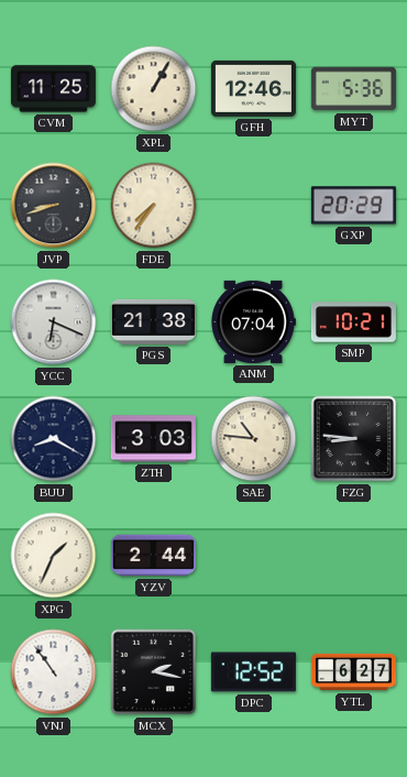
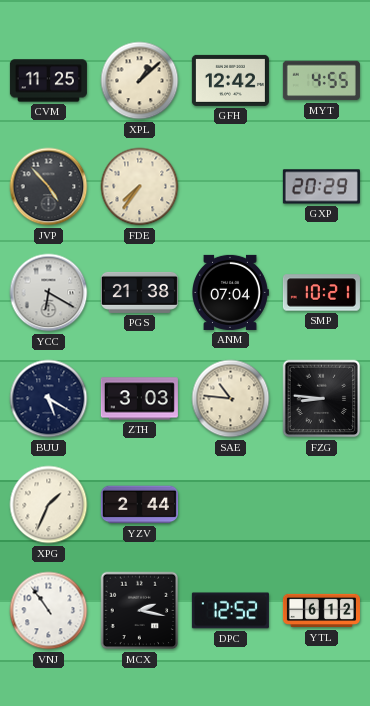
XPL: 1:05 -> 1:08 (140, 81)
GFH: 12:46 -> 12:42 (230, 80)
MYT: 5:36 -> 4:55 (321, 81)
JVP: 8:42 -> 4:53 (49, 187)
YCC: 6:19 -> 6:20 (49, 293)
BUU: 8:20 -> 5:20 (49, 399)
YTL: 6:27 -> 6:12 (321, 611)
